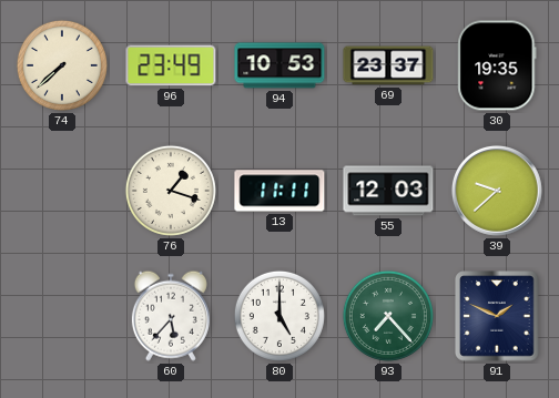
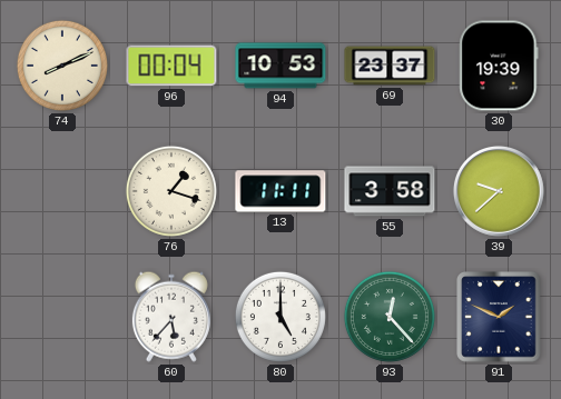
74: 7:38 -> 8:11 (62, 66)
96: 23:49 -> 00:04 (171, 66)
30: 19:35 -> 19:39 (499, 66)
55: 12:03 -> 3:58 (390, 191)
93: 7:23 -> 12:23 (390, 317)
